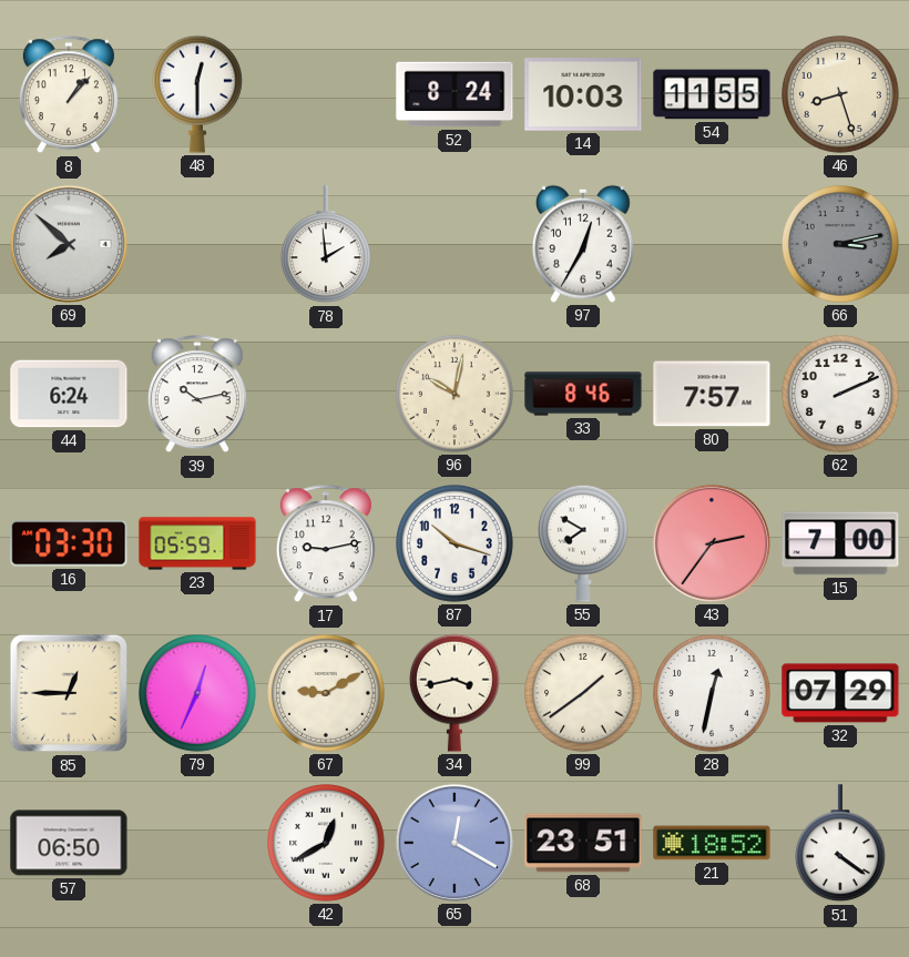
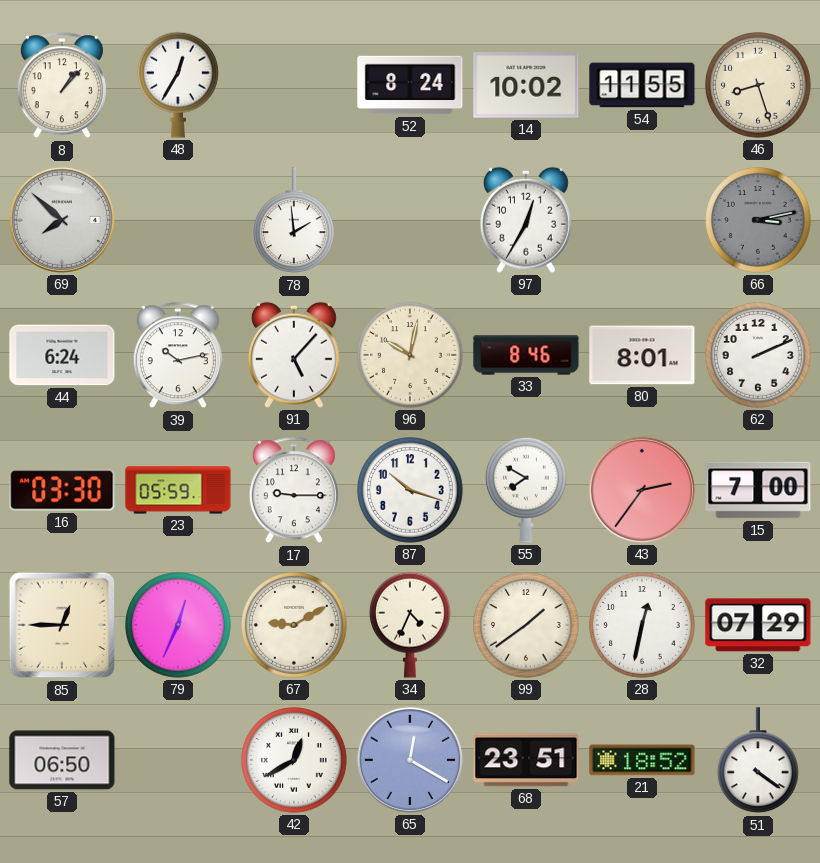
48: 12:30 -> 12:35 (179, 85)
14: 10:03 -> 10:02 (526, 85)
91: none -> 5:07 (294, 355)
80: 7:57 -> 8:01 (642, 355)
17: 9:13 -> 9:15 (294, 491)
34: 3:43 -> 4:34 (411, 625)
